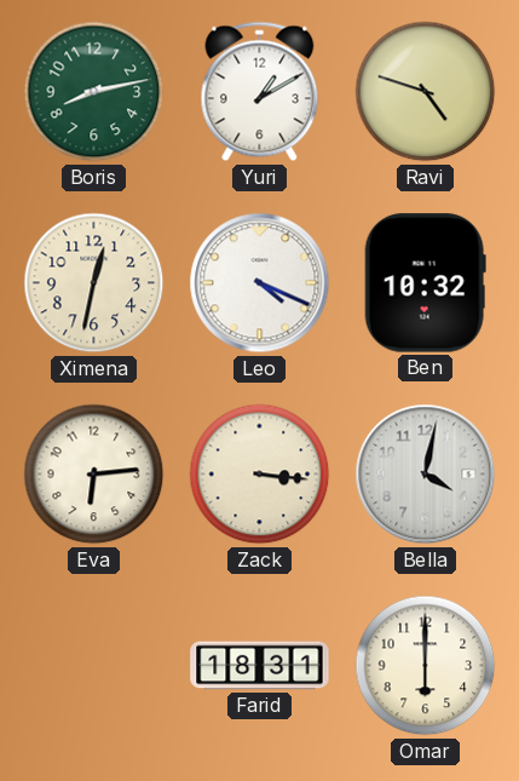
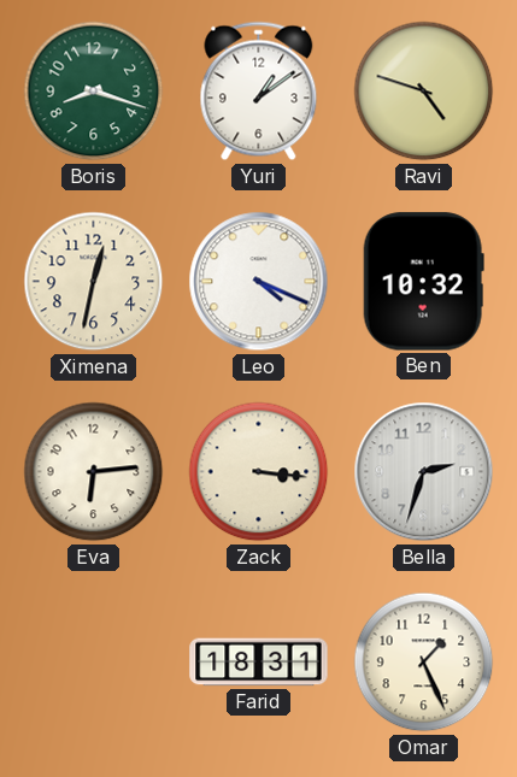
Boris: 8:13 -> 8:18 (94, 92)
Yuri: 1:10 -> 1:09 (259, 92)
Bella: 4:02 -> 2:33 (424, 472)
Omar: 6:00 -> 1:26 (424, 663)
